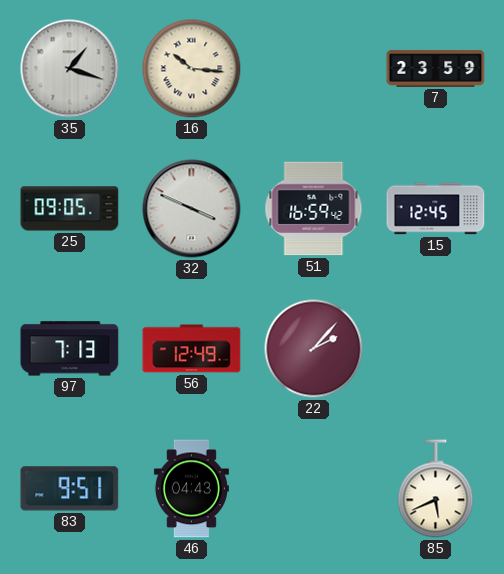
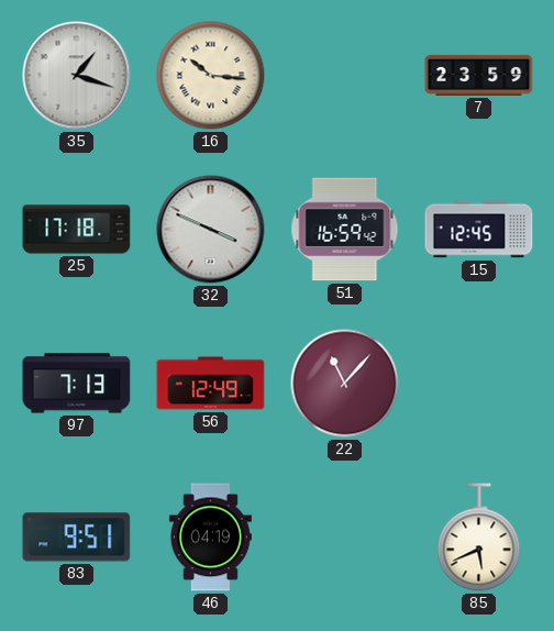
25: 09:05 -> 17:18 (77, 230)
22: 2:07 -> 11:07 (345, 384)
46: 04:43 -> 04:19 (210, 538)
